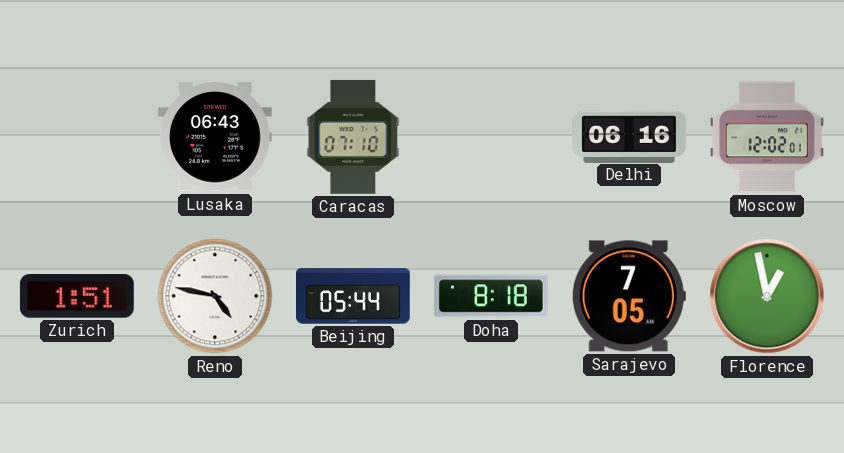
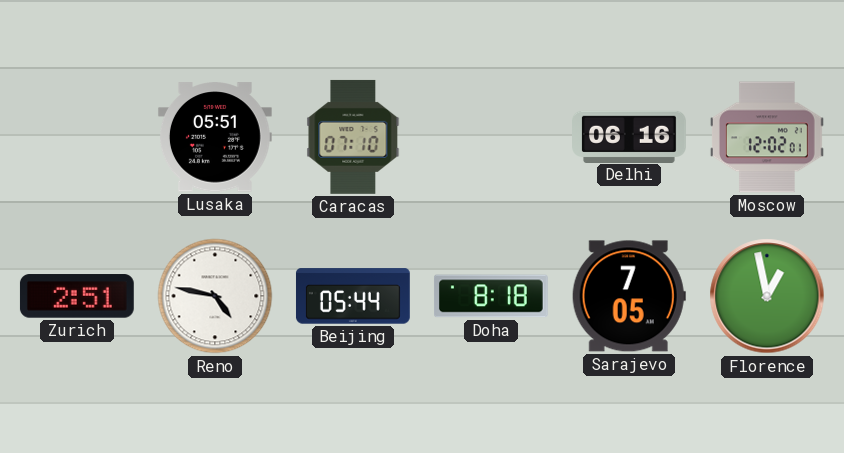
Lusaka: 06:43 -> 05:51 (215, 137)
Zurich: 1:51 -> 2:51 (77, 296)
